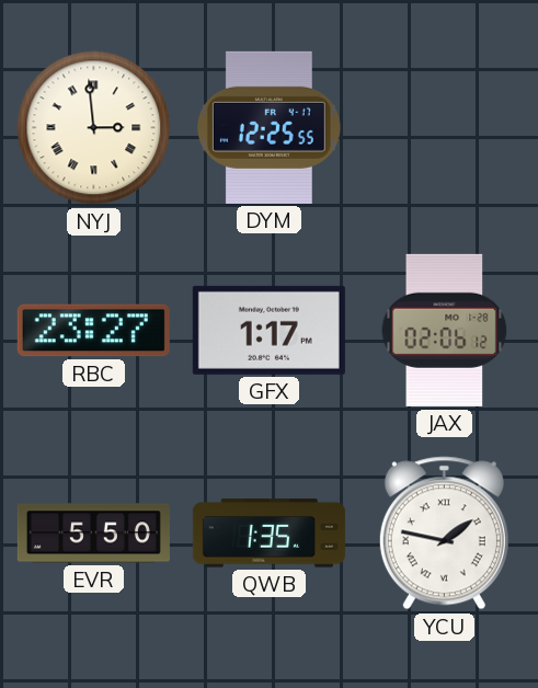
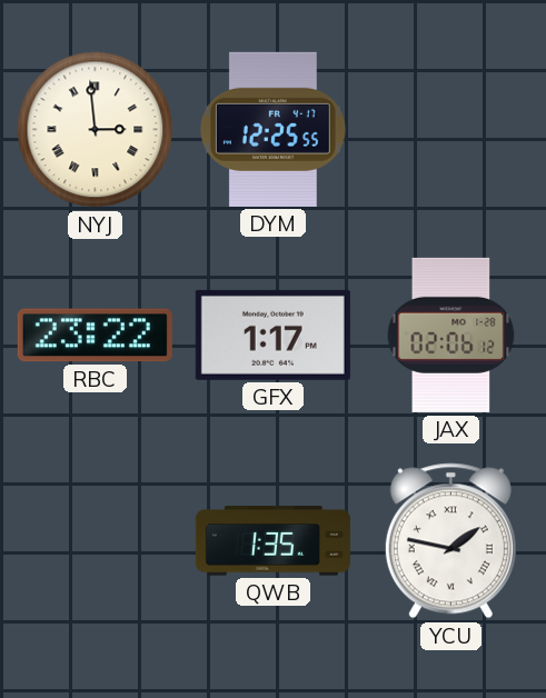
RBC: 23:27 -> 23:22 (95, 336)
EVR: 5:50 -> none (93, 534)
